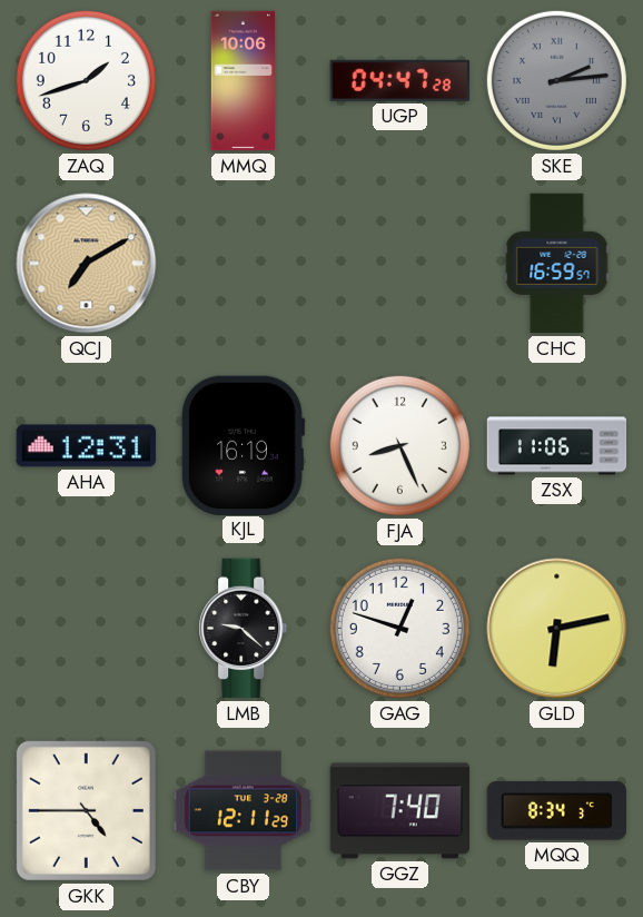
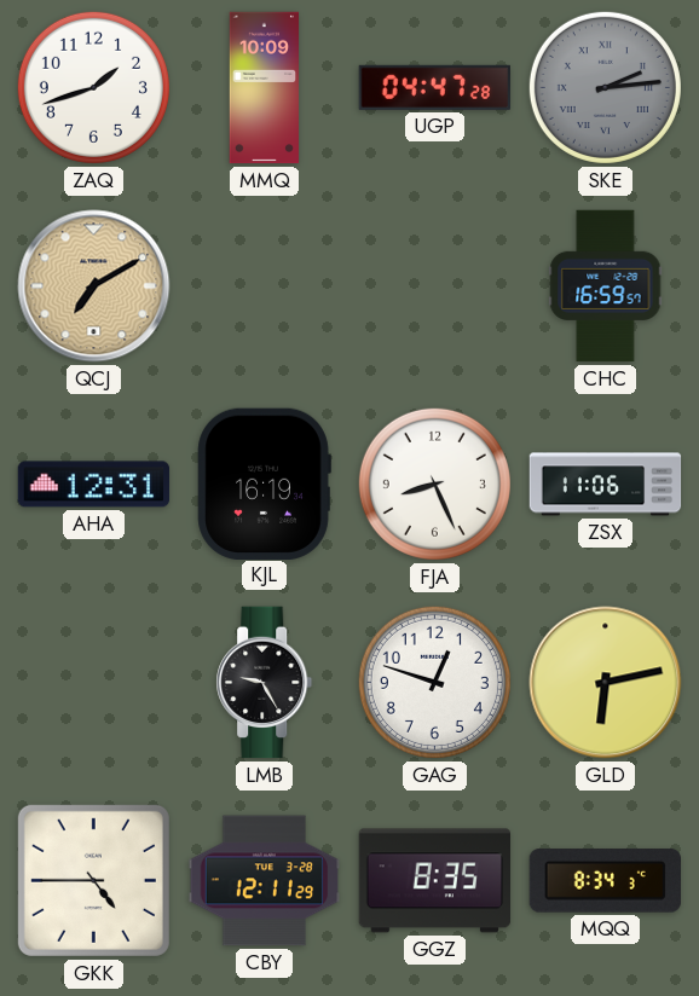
MMQ: 10:06 -> 10:09 (265, 88)
LMB: 9:22 -> 9:25 (265, 683)
GGZ: 7:40 -> 8:35 (435, 881)
